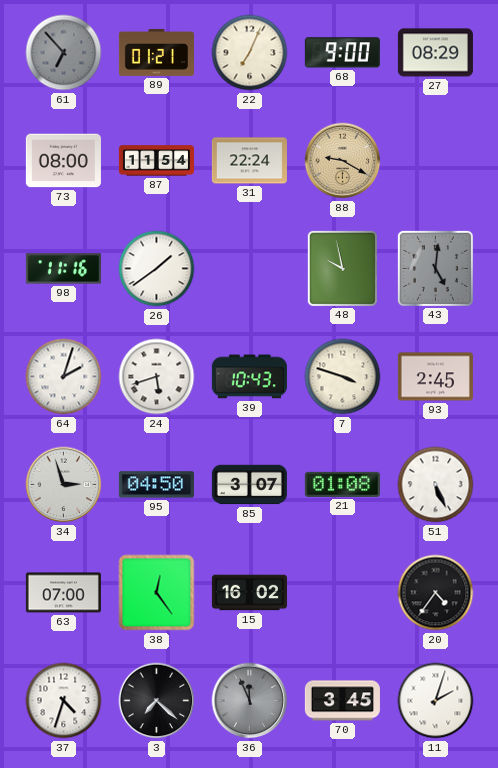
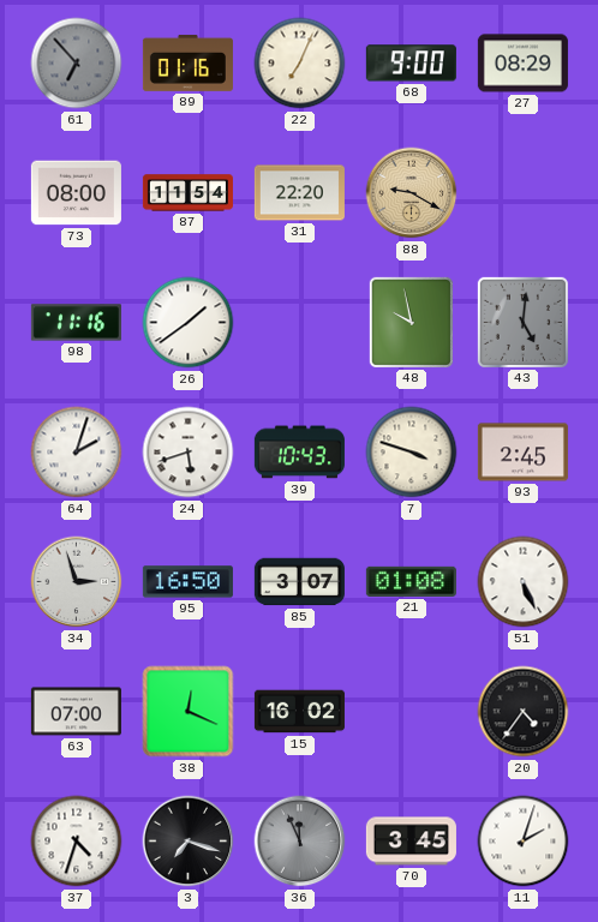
89: 01:21 -> 01:16 (187, 62)
31: 22:24 -> 22:20 (299, 193)
95: 04:50 -> 16:50 (187, 582)
38: 12:24 -> 12:19 (189, 712)
3: 7:22 -> 7:18 (189, 842)
